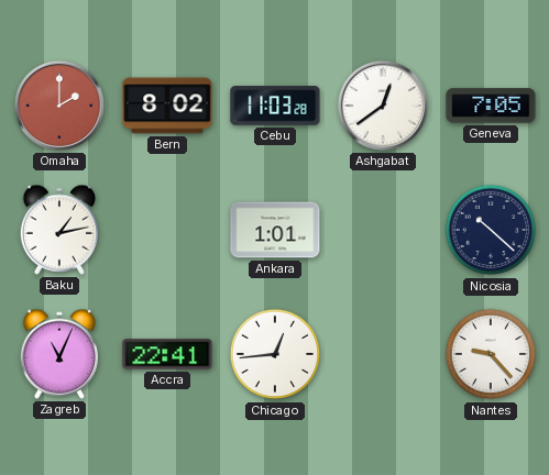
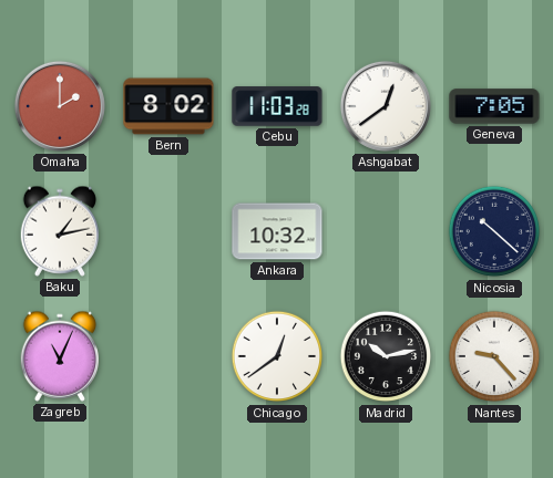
Ankara: 1:01 -> 10:32 (277, 231)
Accra: 22:41 -> none (167, 354)
Chicago: 12:44 -> 12:39 (277, 356)
Madrid: none -> 10:13 (386, 356)
